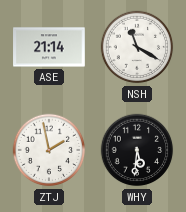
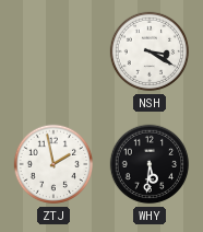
ASE: 21:14 -> none (49, 47)
NSH: 11:20 -> 3:20 (150, 51)
